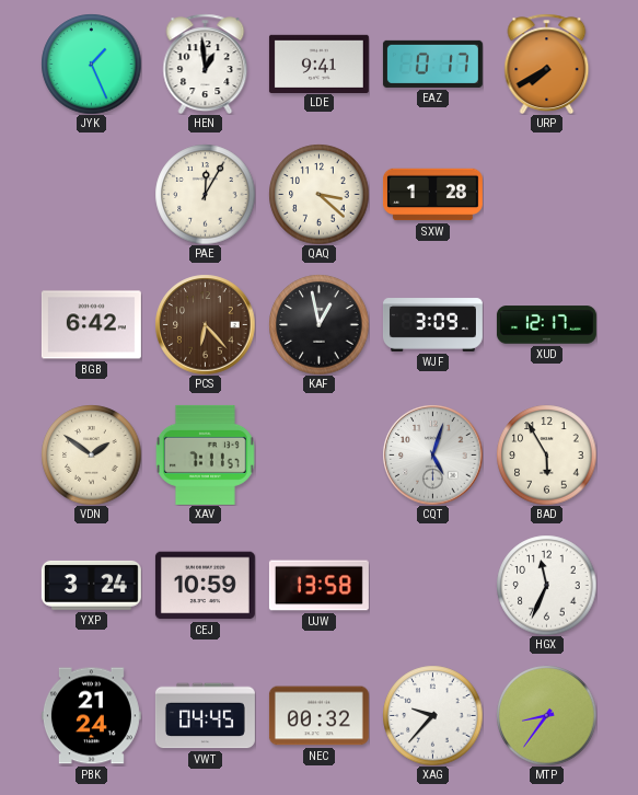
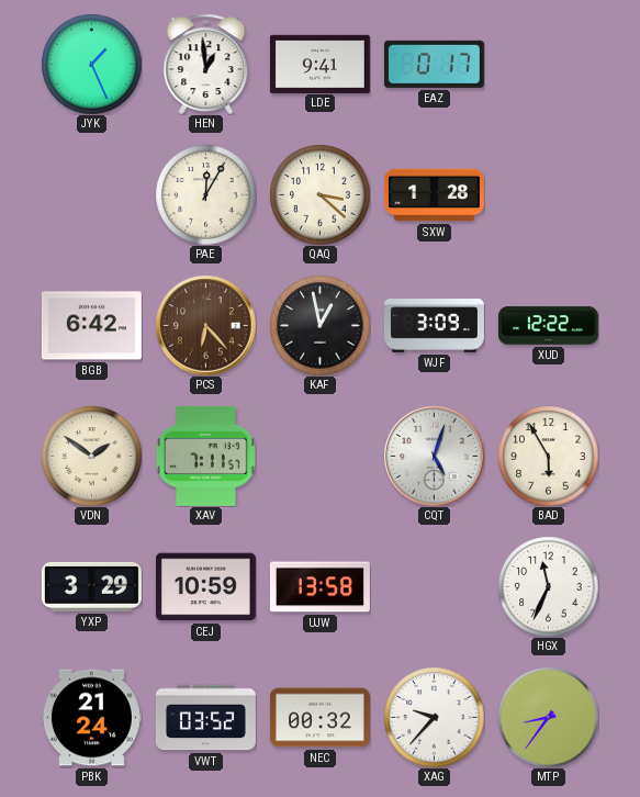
URP: 7:40 -> none (547, 64)
XUD: 12:17 -> 12:22 (548, 326)
YXP: 3:24 -> 3:29 (91, 586)
VWT: 04:45 -> 03:52 (205, 718)
